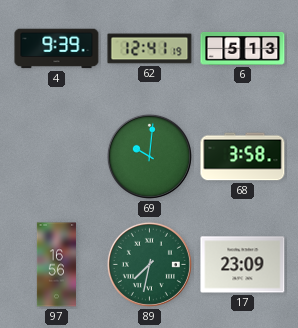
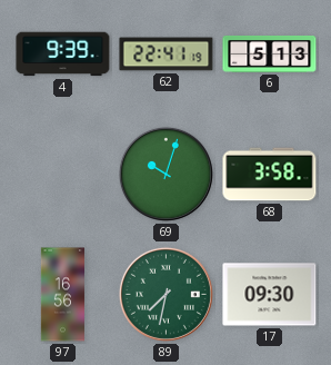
62: 12:41 -> 22:41 (167, 55)
69: 10:01 -> 10:03 (165, 174)
17: 23:09 -> 09:30 (270, 295)
